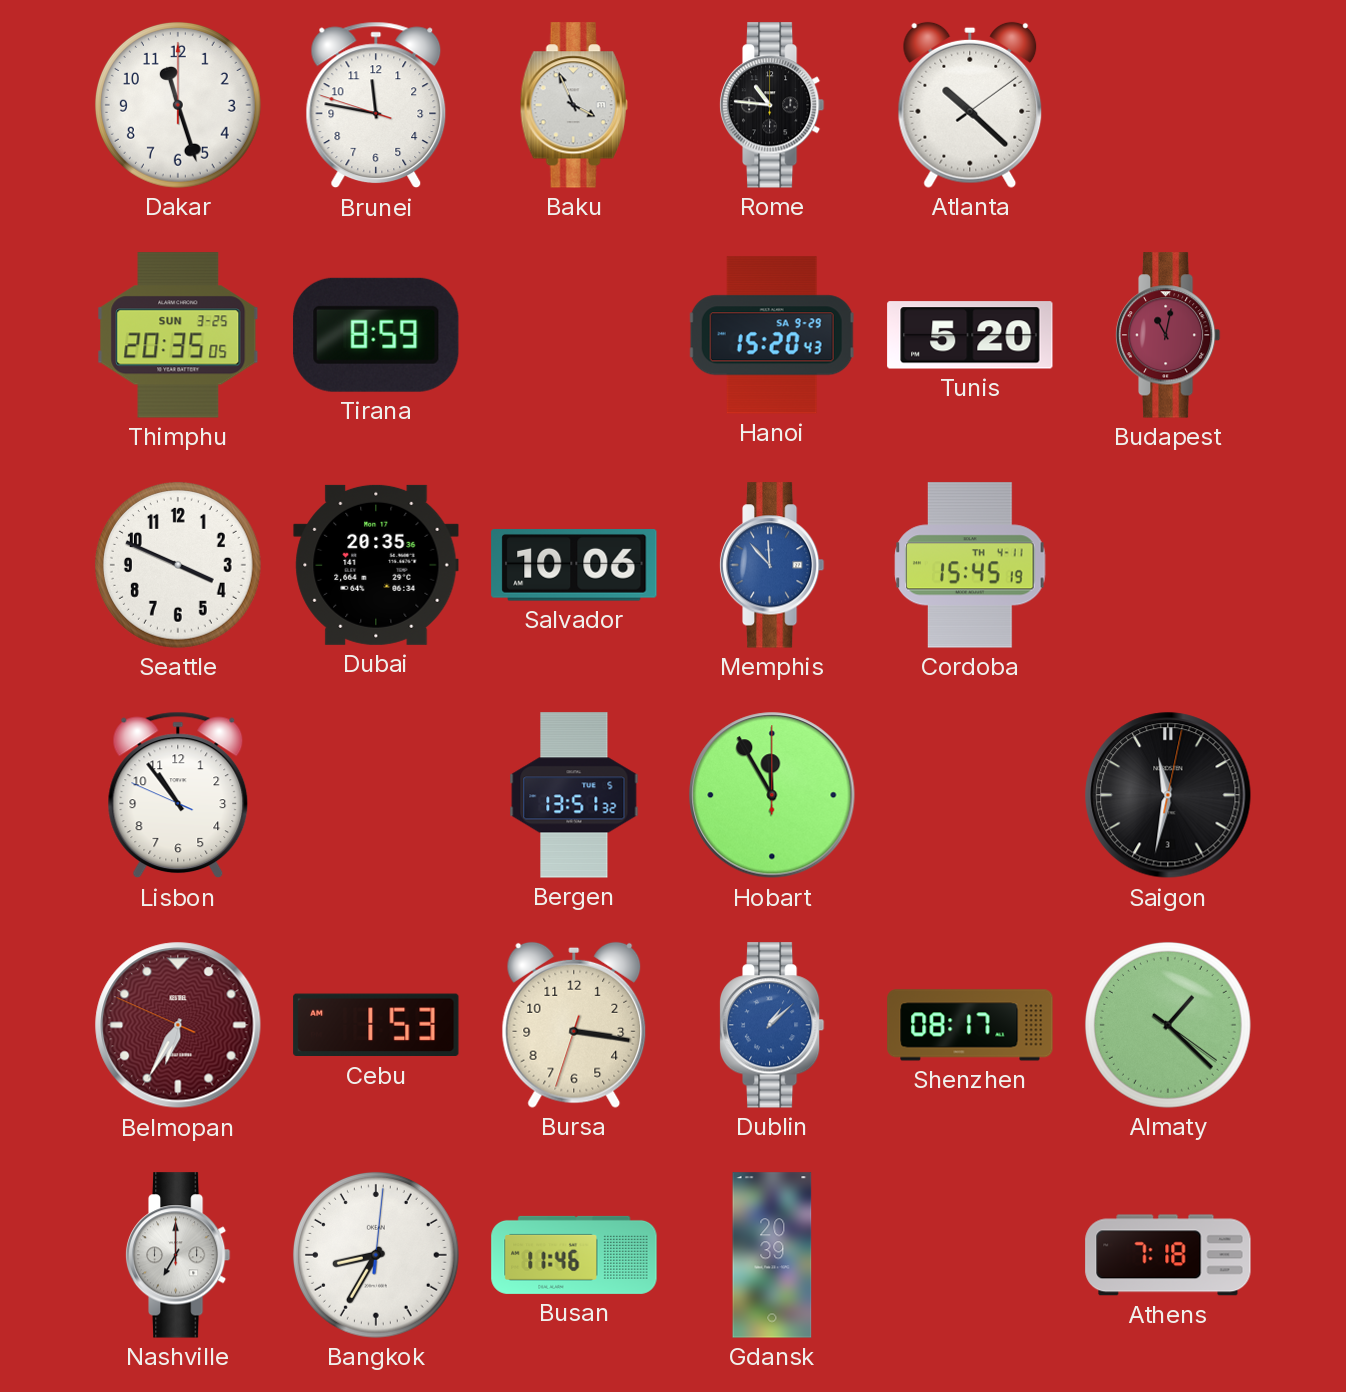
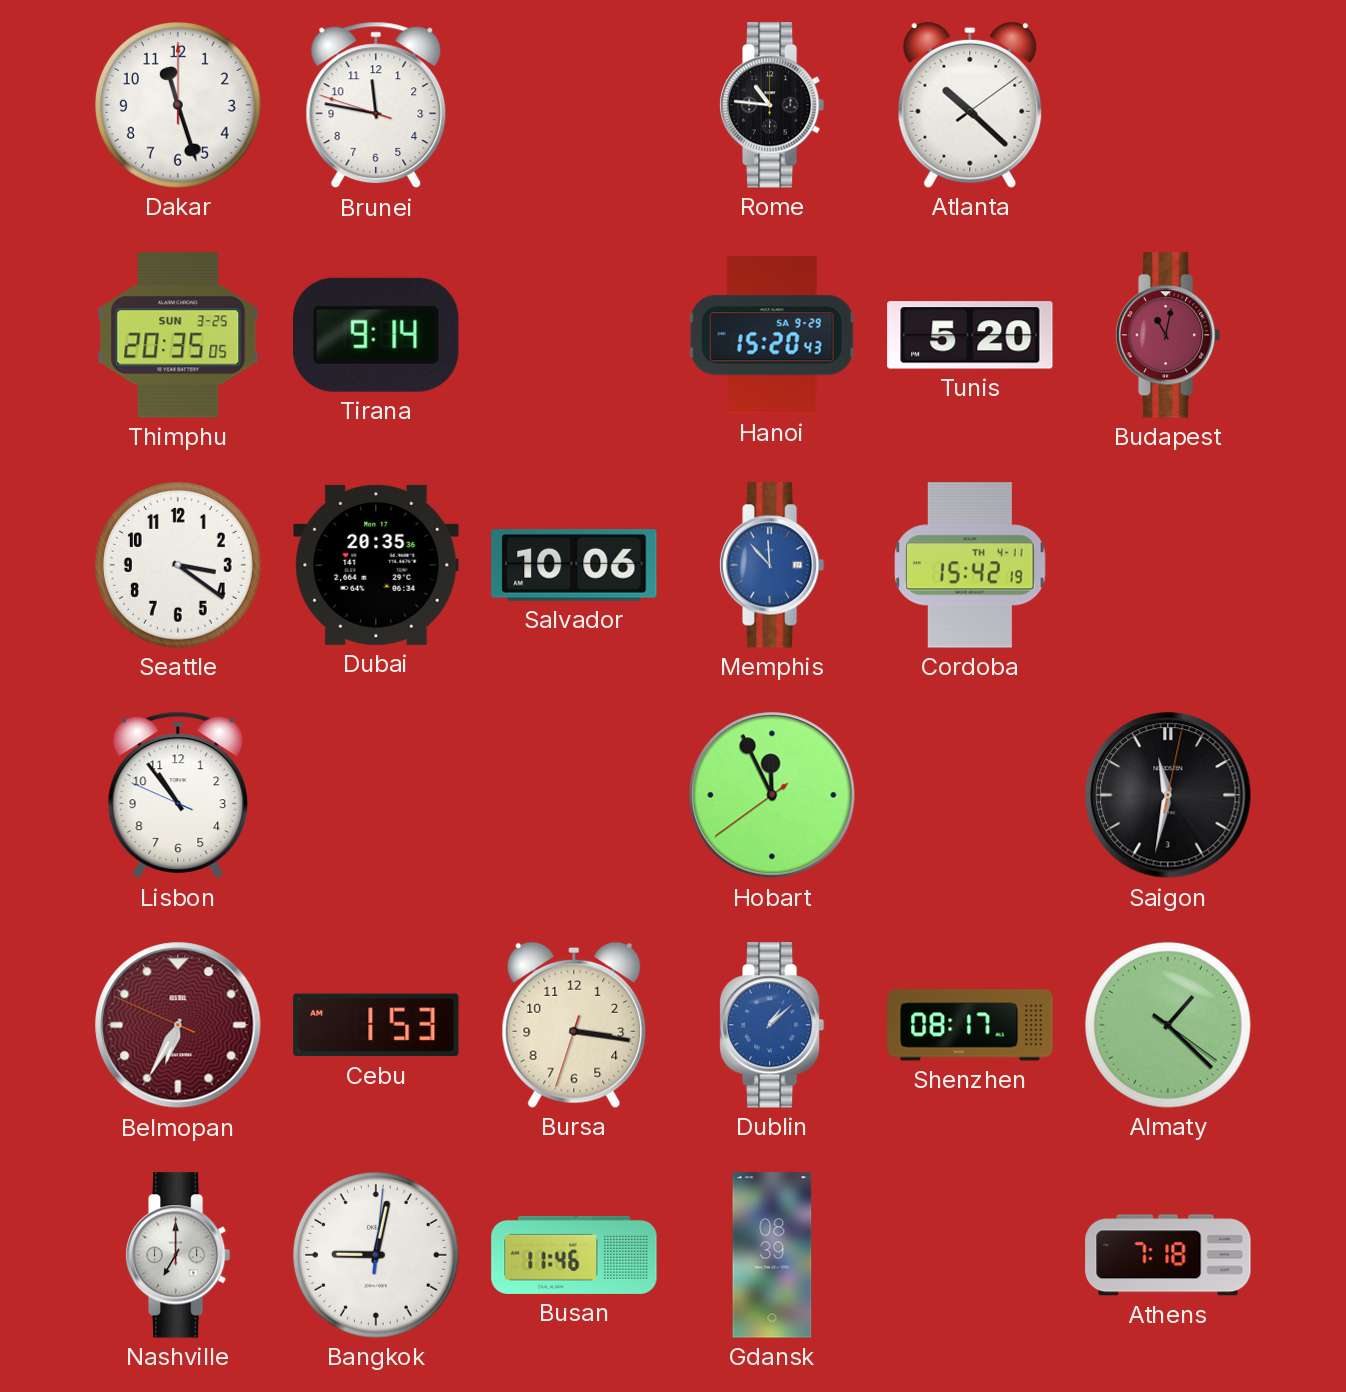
Baku: 3:56 -> none (574, 105)
Tirana: 8:59 -> 9:14 (376, 335)
Seattle: 3:49 -> 3:21 (178, 565)
Cordoba: 15:45 -> 15:42 (970, 565)
Bergen: 13:51 -> none (574, 795)
Hobart: 11:55:00 -> 11:55:39 (772, 795)
Bangkok: 8:35 -> 9:02 (376, 1255)
Gdansk: 20:39 -> 08:39 (772, 1255)
